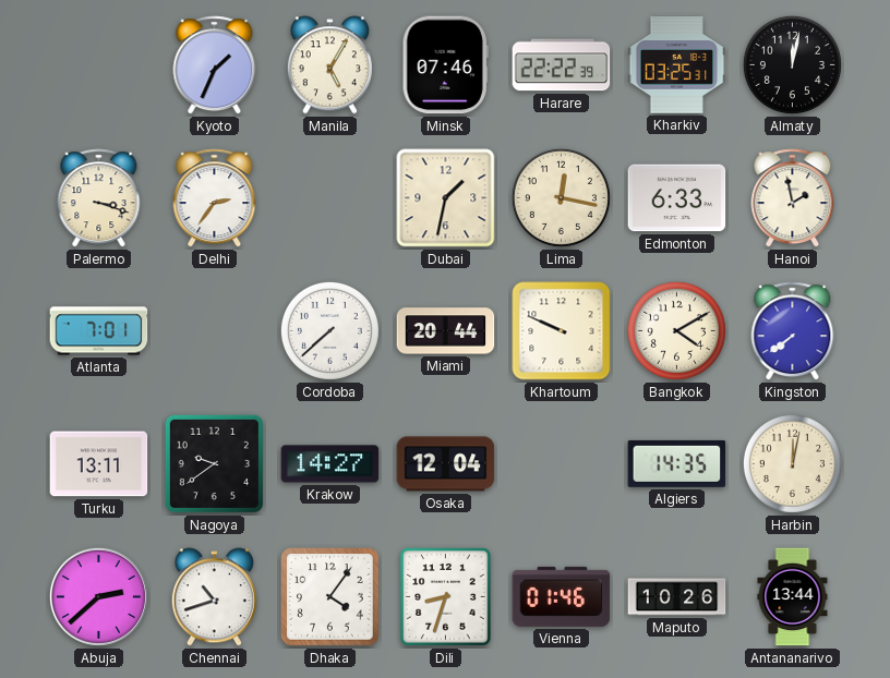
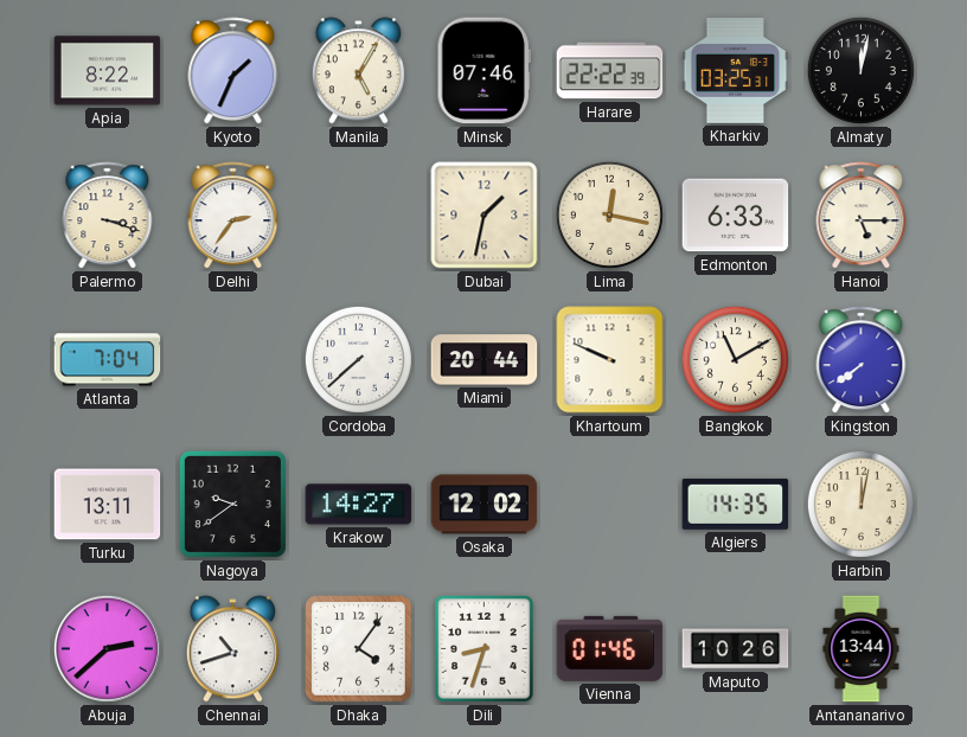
Apia: none -> 8:22 (108, 71)
Hanoi: 1:58 -> 5:15 (862, 216)
Atlanta: 7:01 -> 7:04 (108, 360)
Bangkok: 4:10 -> 11:10 (735, 359)
Osaka: 12:04 -> 12:02 (485, 505)
